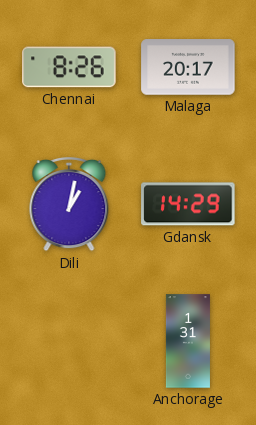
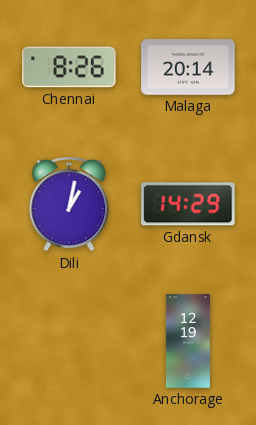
Malaga: 20:17 -> 20:14 (188, 67)
Anchorage: 1:31 -> 12:19 (188, 341)
